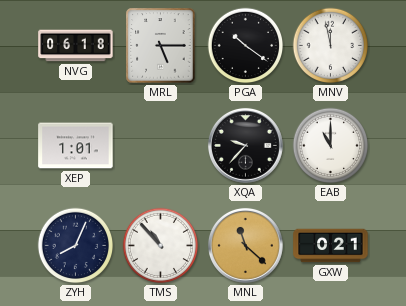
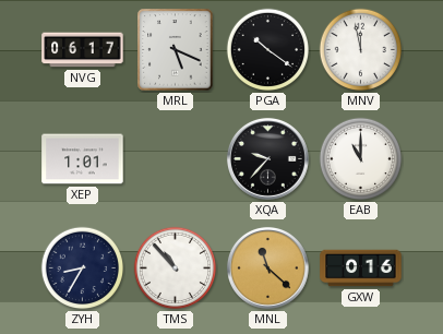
NVG: 06:18 -> 06:17 (83, 50)
MRL: 5:15 -> 5:19 (176, 50)
ZYH: 8:04 -> 8:35 (83, 269)
GXW: 0:21 -> 0:16 (361, 269)
